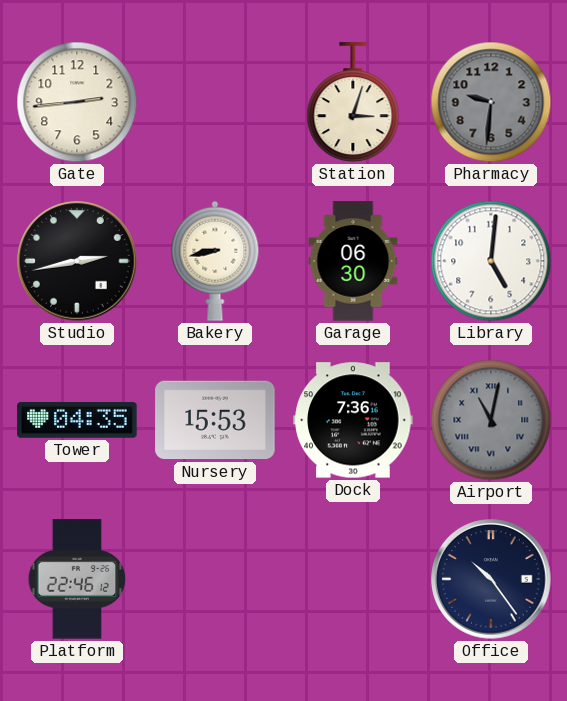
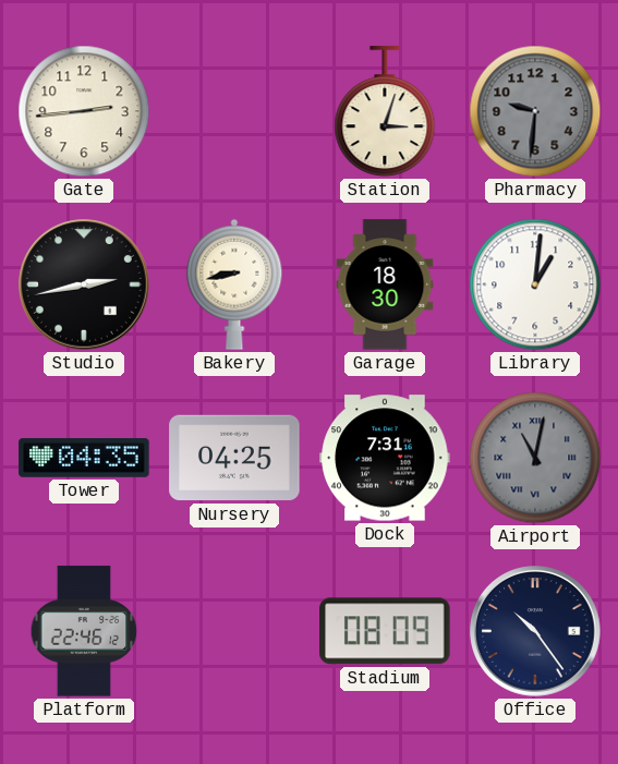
Garage: 06:30 -> 18:30 (385, 284)
Library: 5:01 -> 1:01 (535, 284)
Nursery: 15:53 -> 04:25 (234, 458)
Dock: 7:36 -> 7:31 (385, 458)
Stadium: none -> 08:09 (385, 631)
